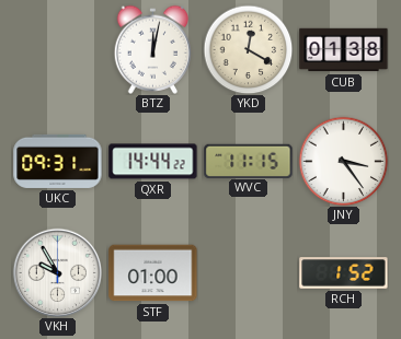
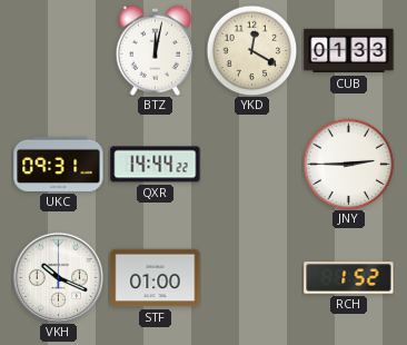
CUB: 01:38 -> 01:33 (349, 51)
WVC: 11:15 -> none (249, 161)
JNY: 3:24 -> 2:45 (348, 164)
VKH: 9:55 -> 10:19 (58, 277)
